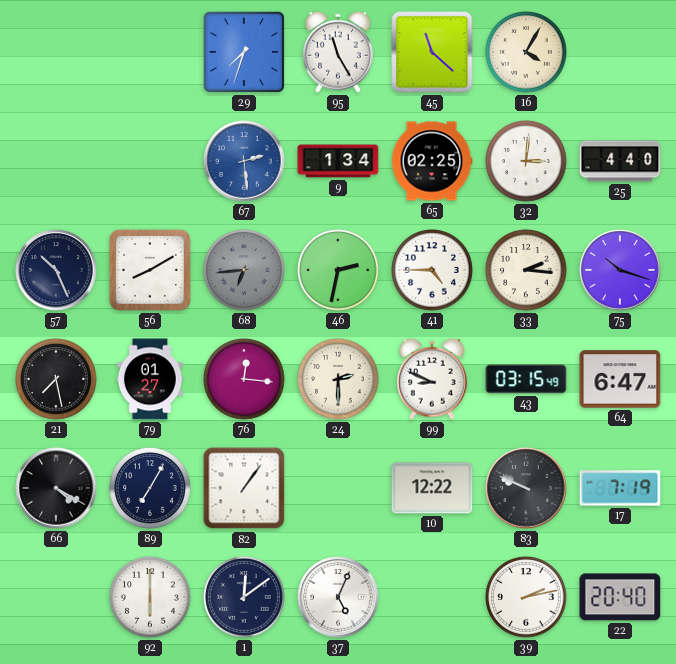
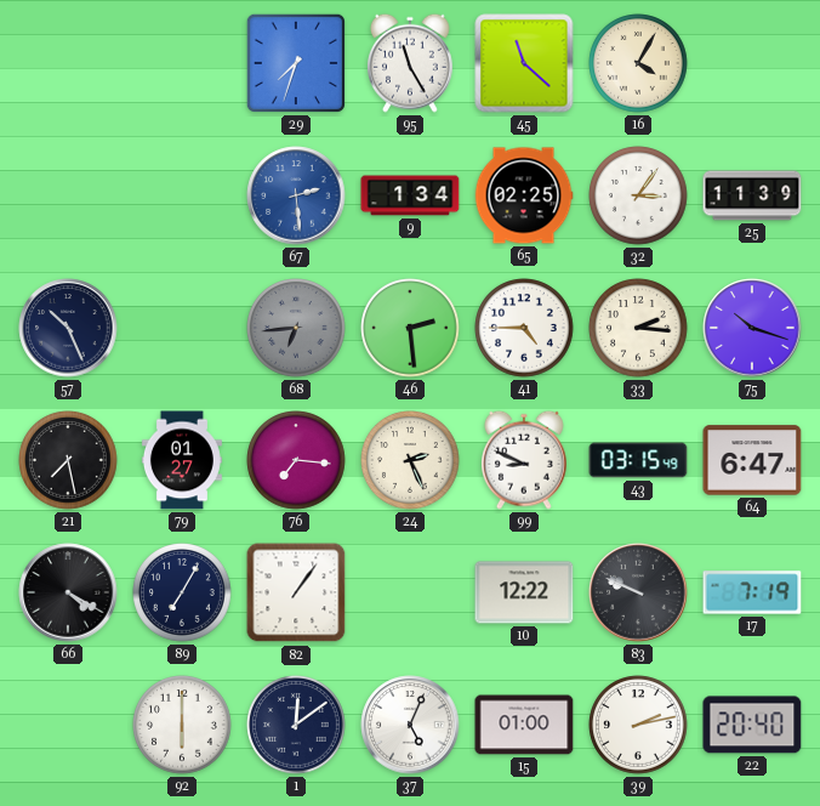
32: 3:01 -> 3:06 (638, 195)
25: 4:40 -> 11:39 (752, 195)
56: 8:10 -> none (150, 270)
46: 2:32 -> 2:29 (410, 328)
76: 12:16 -> 7:16 (296, 460)
24: 2:30 -> 2:26 (410, 460)
15: none -> 01:00 (524, 725)
